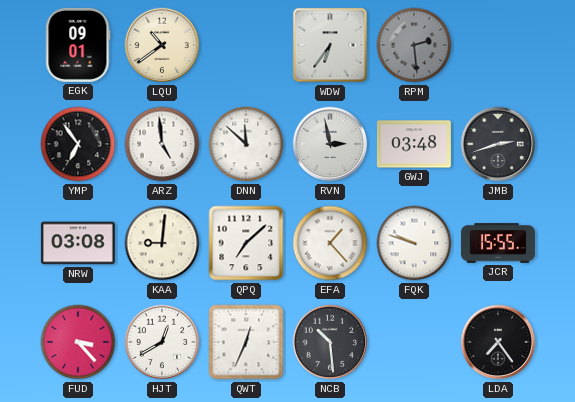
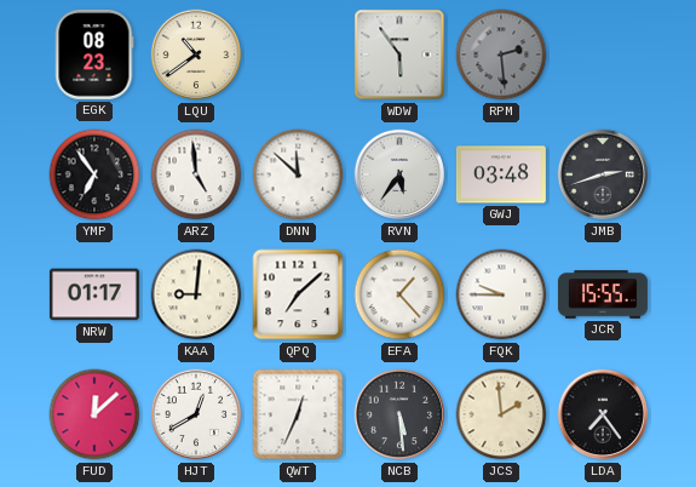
EGK: 09:01 -> 08:23 (94, 55)
WDW: 6:36 -> 5:54 (399, 55)
RVN: 2:58 -> 5:36 (399, 174)
NRW: 03:08 -> 01:17 (94, 294)
FQK: 9:48 -> 9:45 (501, 294)
FUD: 3:23 -> 12:08 (94, 414)
NCB: 10:29 -> 5:29 (399, 414)
JCS: none -> 1:59 (501, 414)
